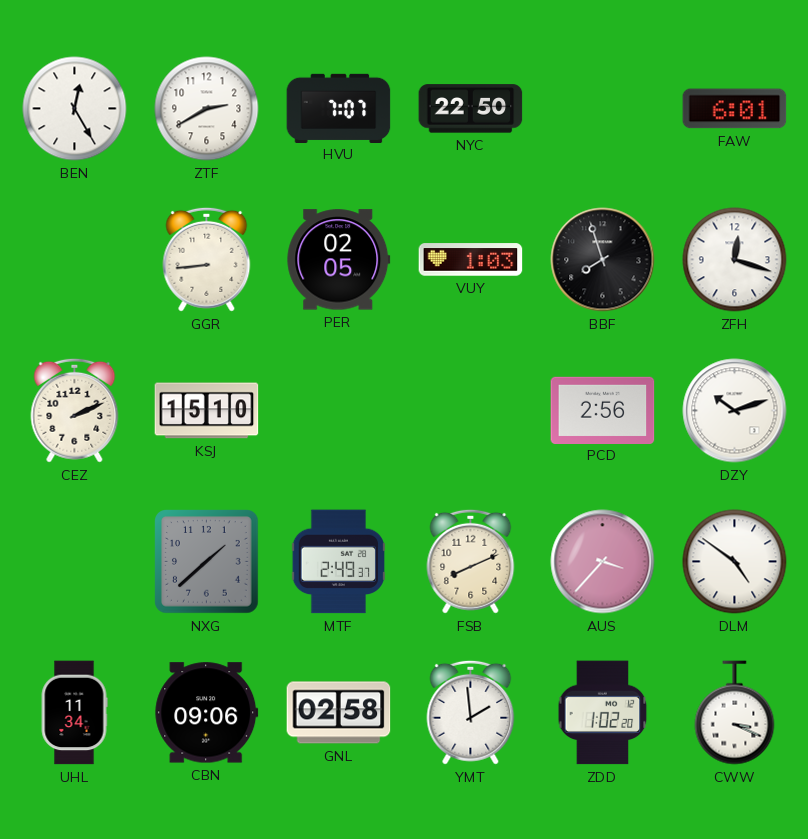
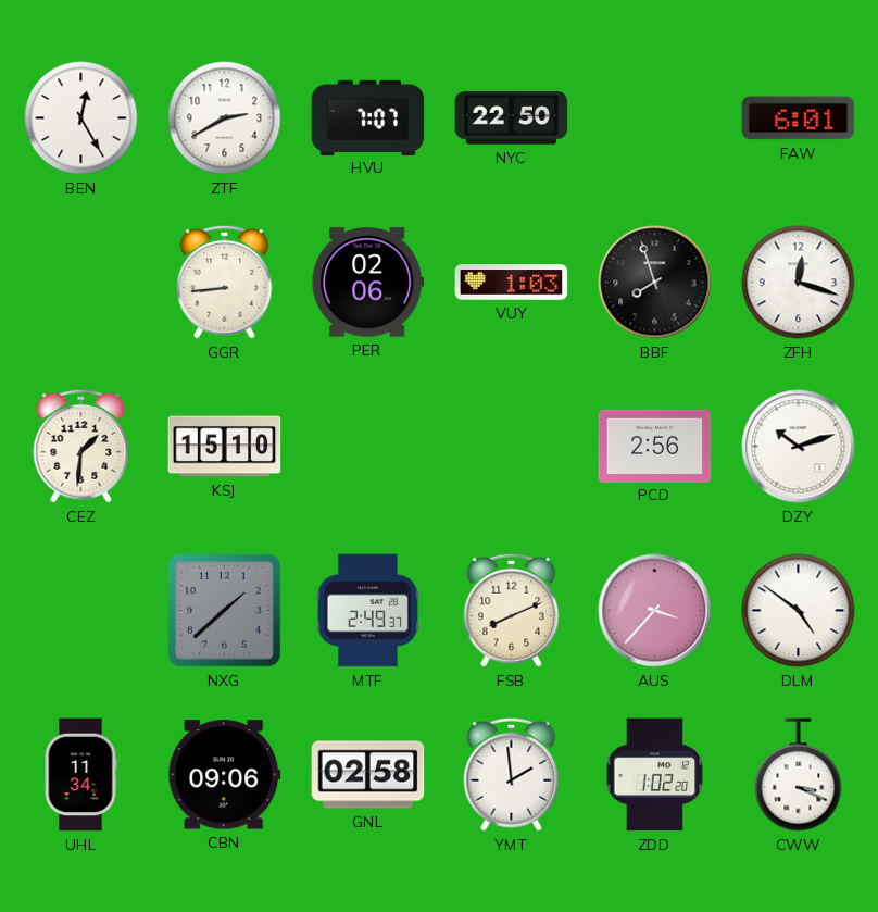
PER: 02:05 -> 02:06 (368, 283)
CEZ: 2:11 -> 1:31 (81, 446)
